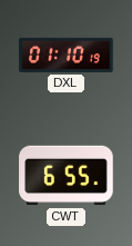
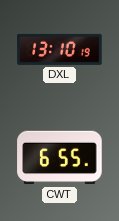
DXL: 01:10 -> 13:10 (60, 49)
